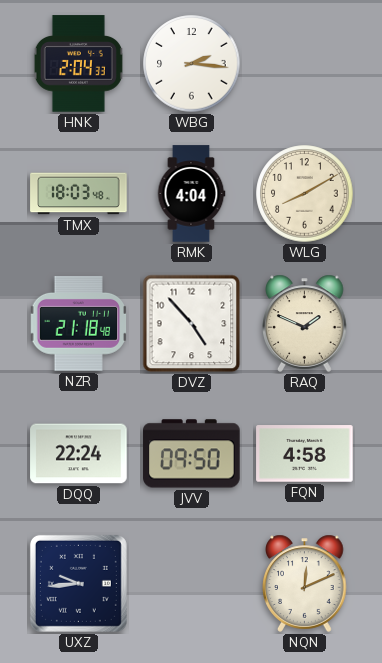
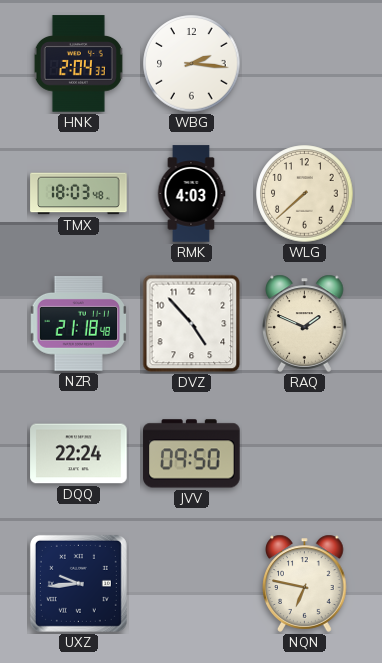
RMK: 4:04 -> 4:03 (191, 194)
WLG: 8:10 -> 7:38 (305, 194)
FQN: 4:58 -> none (305, 454)
NQN: 12:11 -> 6:47 (305, 583)
